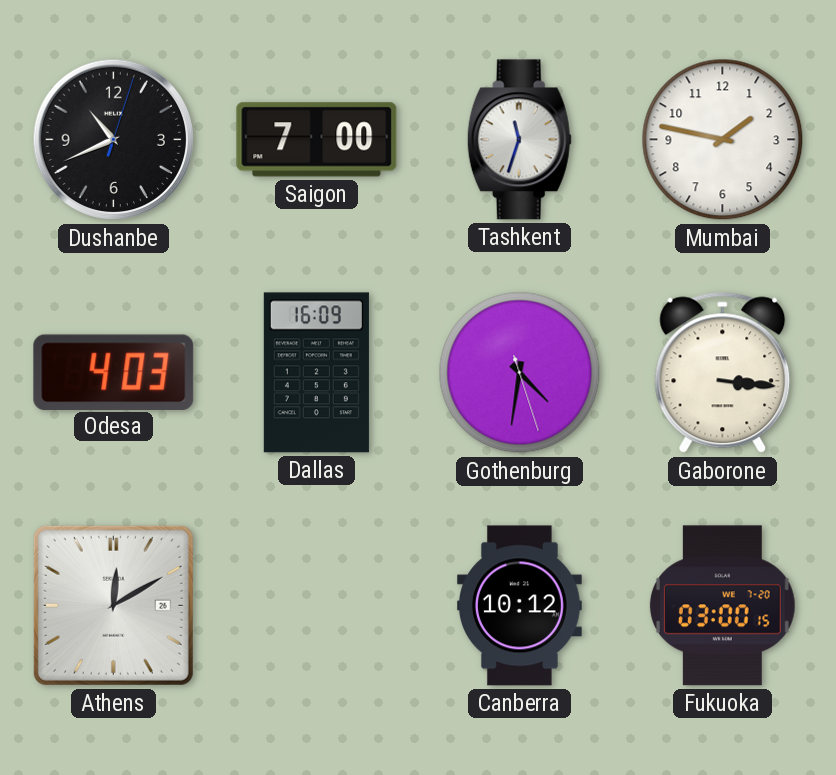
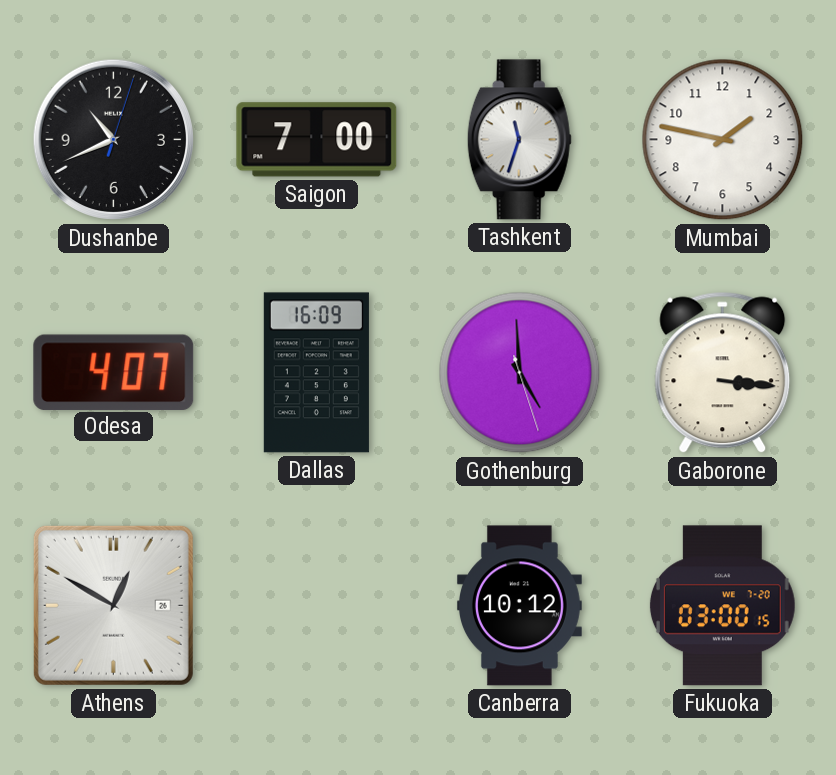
Odesa: 4:03 -> 4:07 (114, 372)
Gothenburg: 4:31 -> 4:59 (520, 373)
Athens: 12:10 -> 12:50 (113, 605)
